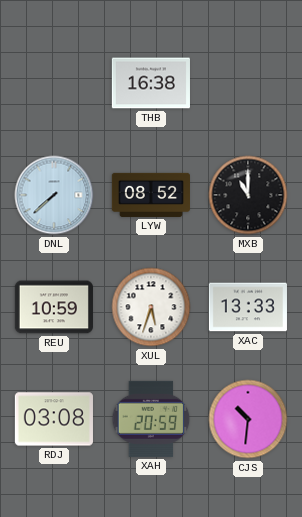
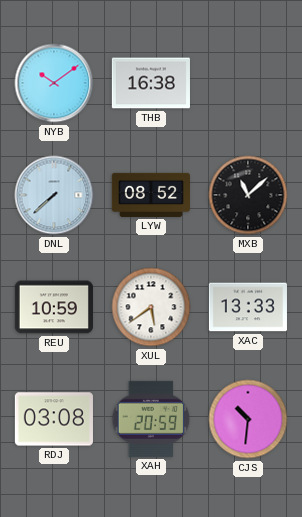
NYB: none -> 10:09 (54, 83)
MXB: 11:00 -> 11:08 (248, 195)
XUL: 5:33 -> 5:39 (151, 307)
